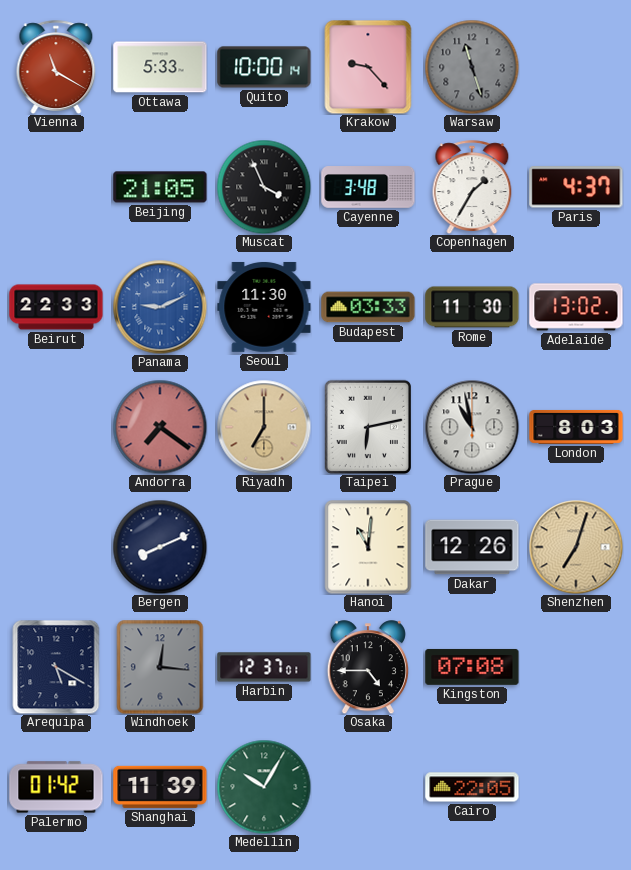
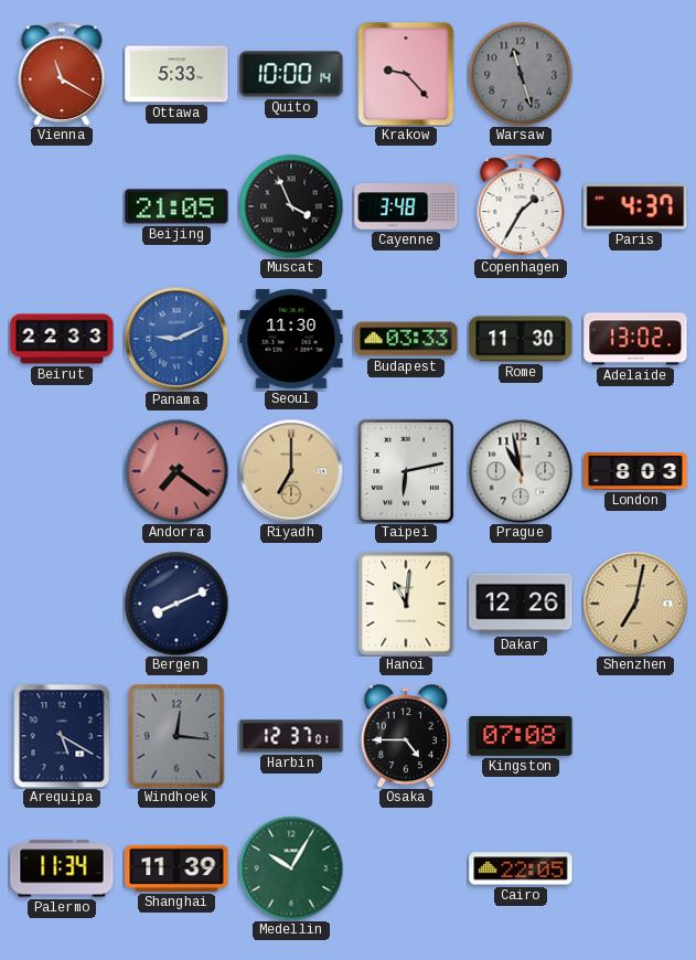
Shenzhen: 7:03 -> 7:02 (635, 604)
Palermo: 01:42 -> 11:34 (62, 868)
